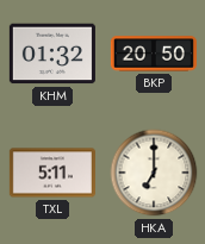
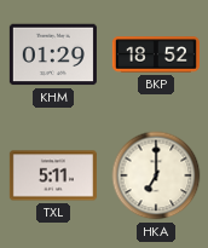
KHM: 01:32 -> 01:29 (53, 54)
BKP: 20:50 -> 18:52 (156, 54)
